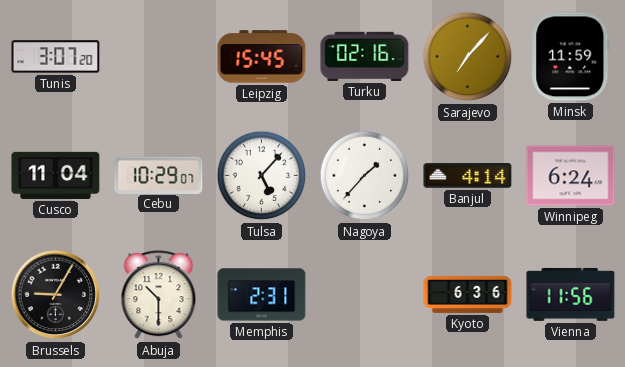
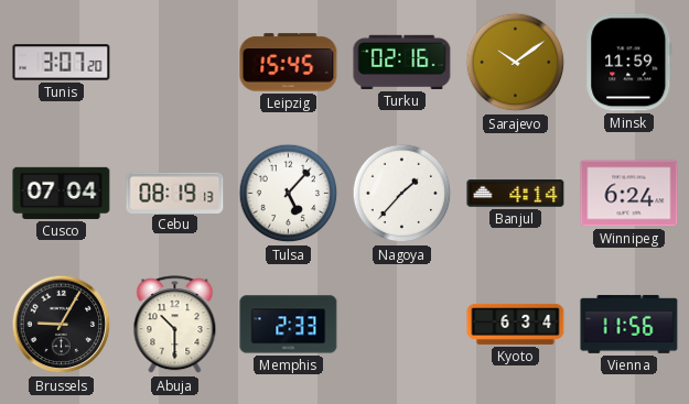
Sarajevo: 7:07 -> 10:09 (516, 63)
Cusco: 11:04 -> 07:04 (62, 193)
Cebu: 10:29 -> 08:19 (175, 193)
Memphis: 2:31 -> 2:33 (289, 325)
Kyoto: 6:36 -> 6:34 (516, 324)
